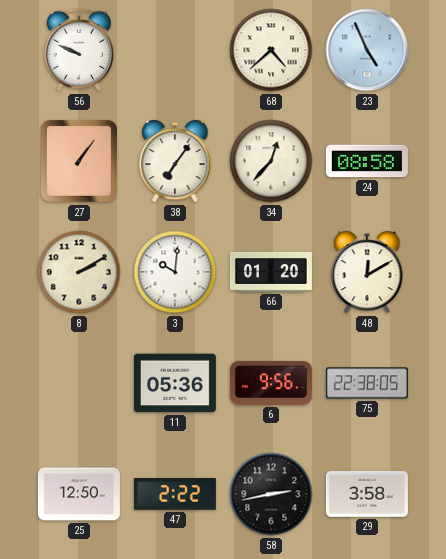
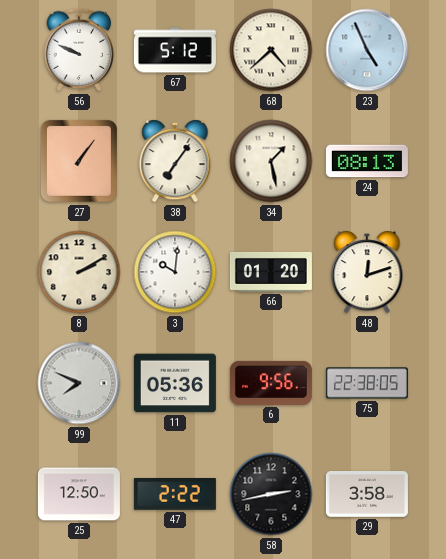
67: none -> 5:12 (175, 50)
34: 12:37 -> 1:28 (271, 161)
24: 08:58 -> 08:13 (367, 161)
48: 12:10 -> 12:12 (367, 272)
99: none -> 7:49 (79, 383)
